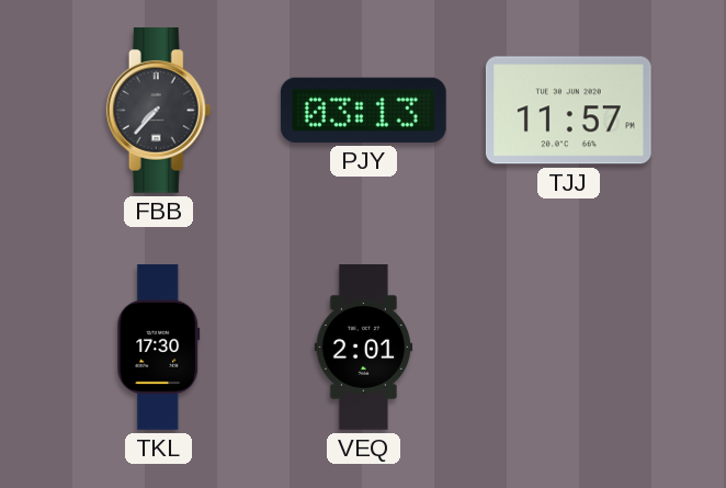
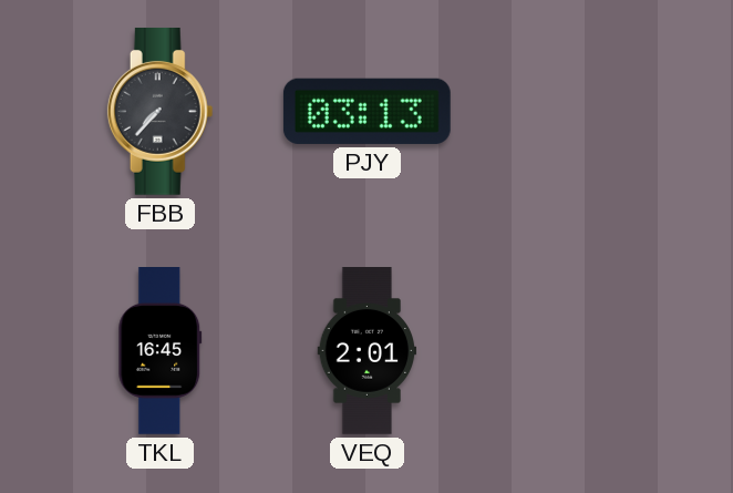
TJJ: 11:57 -> none (568, 111)
TKL: 17:30 -> 16:45 (161, 351)
